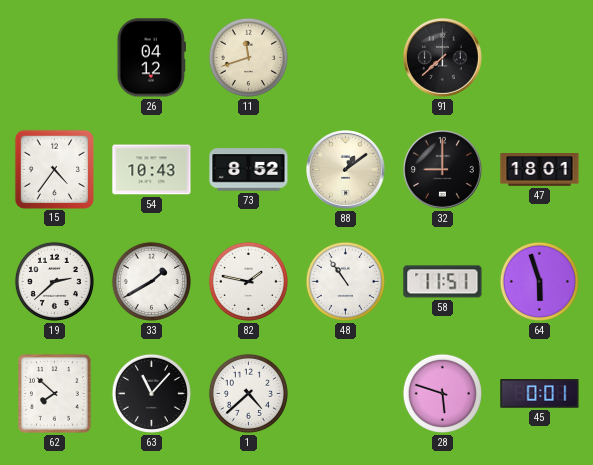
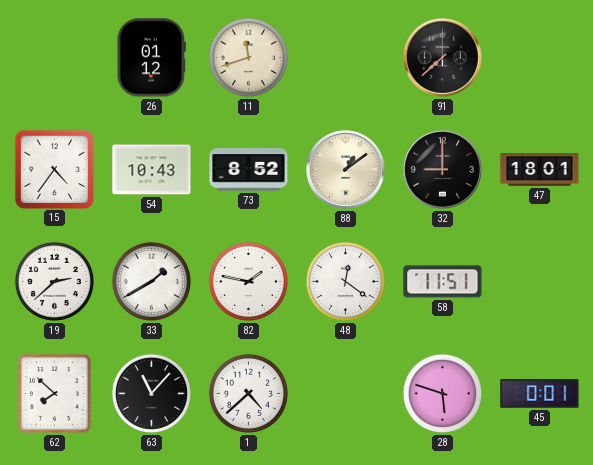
26: 04:12 -> 01:12 (151, 58)
48: 10:54 -> 12:21 (345, 281)
64: 5:57 -> none (539, 281)
